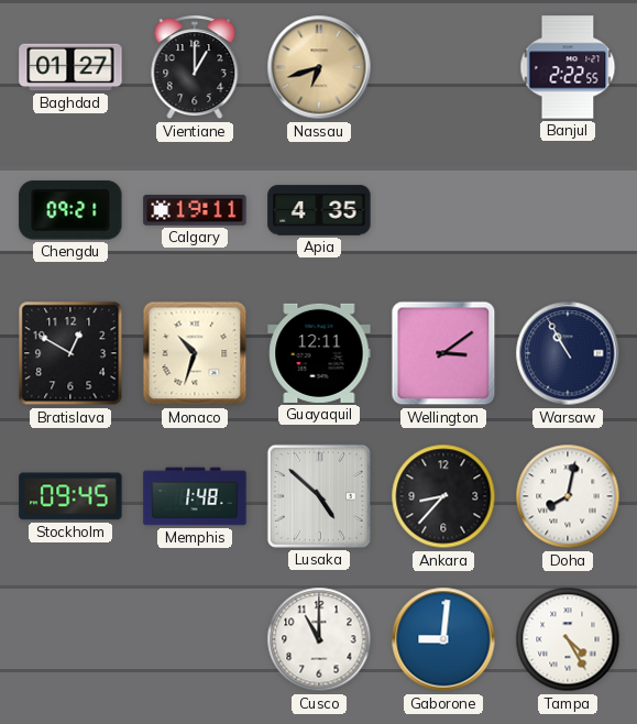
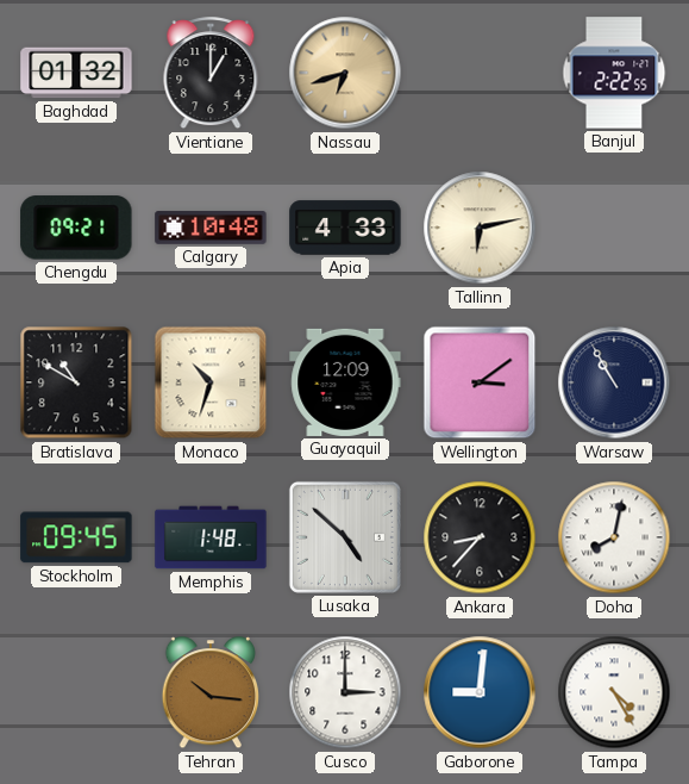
Baghdad: 01:27 -> 01:32 (76, 73)
Calgary: 19:11 -> 10:48 (211, 228)
Apia: 4:35 -> 4:33 (345, 228)
Tallinn: none -> 6:13 (480, 228)
Bratislava: 12:50 -> 10:50 (76, 382)
Guayaquil: 12:11 -> 12:09 (345, 382)
Tehran: none -> 10:16 (211, 693)
Cusco: 11:00 -> 3:00 (345, 692)
